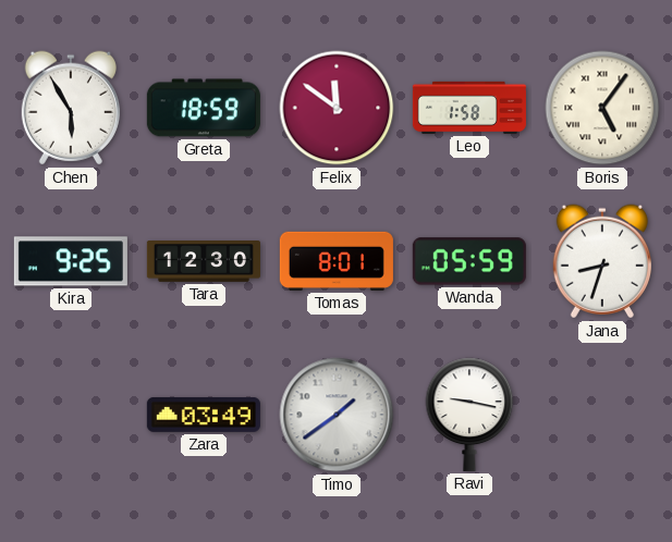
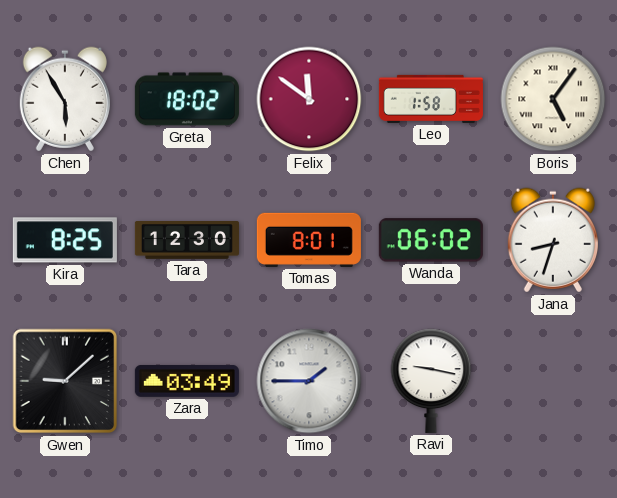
Greta: 18:59 -> 18:02 (187, 99)
Kira: 9:25 -> 8:25 (65, 240)
Wanda: 05:59 -> 06:02 (431, 240)
Gwen: none -> 9:08 (65, 381)
Timo: 1:39 -> 1:45 (309, 381)
